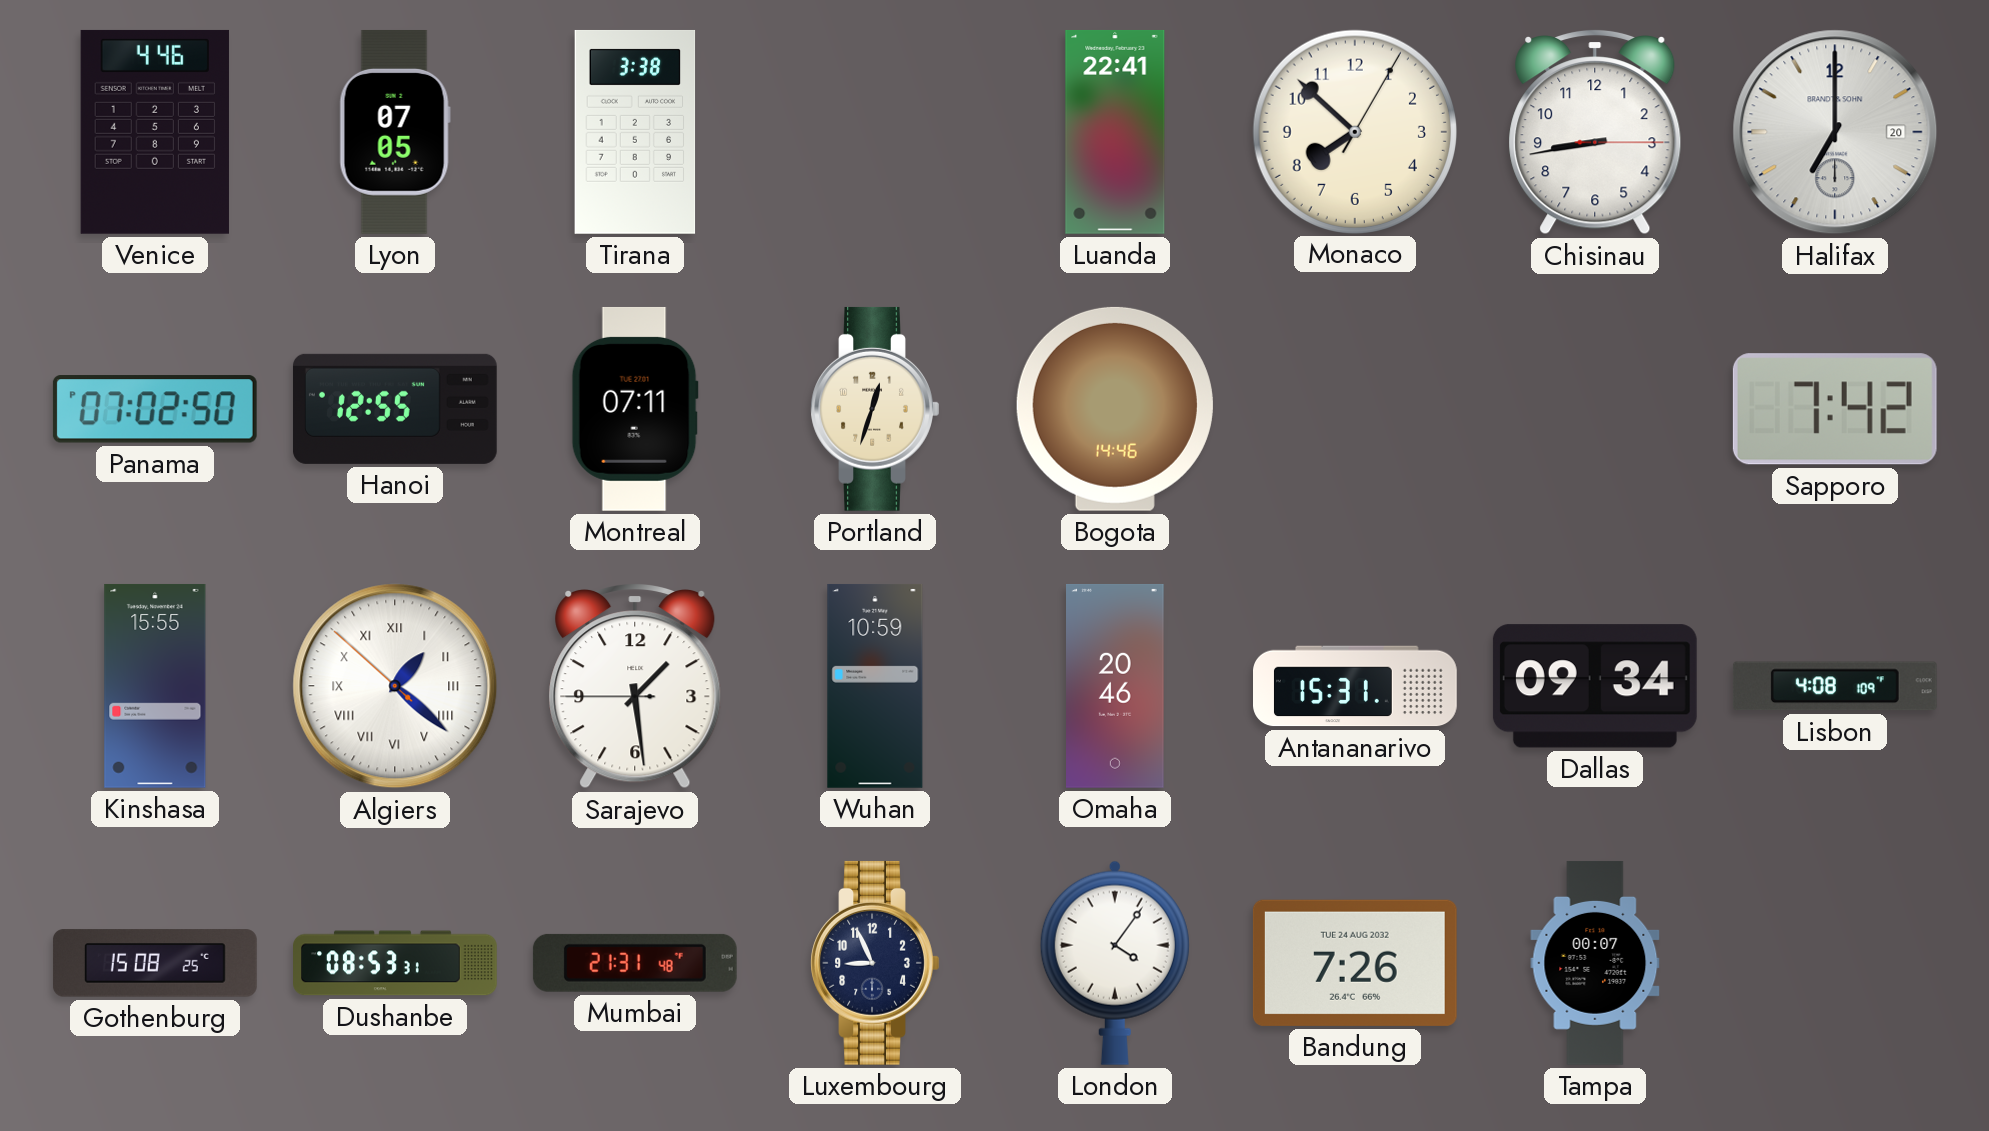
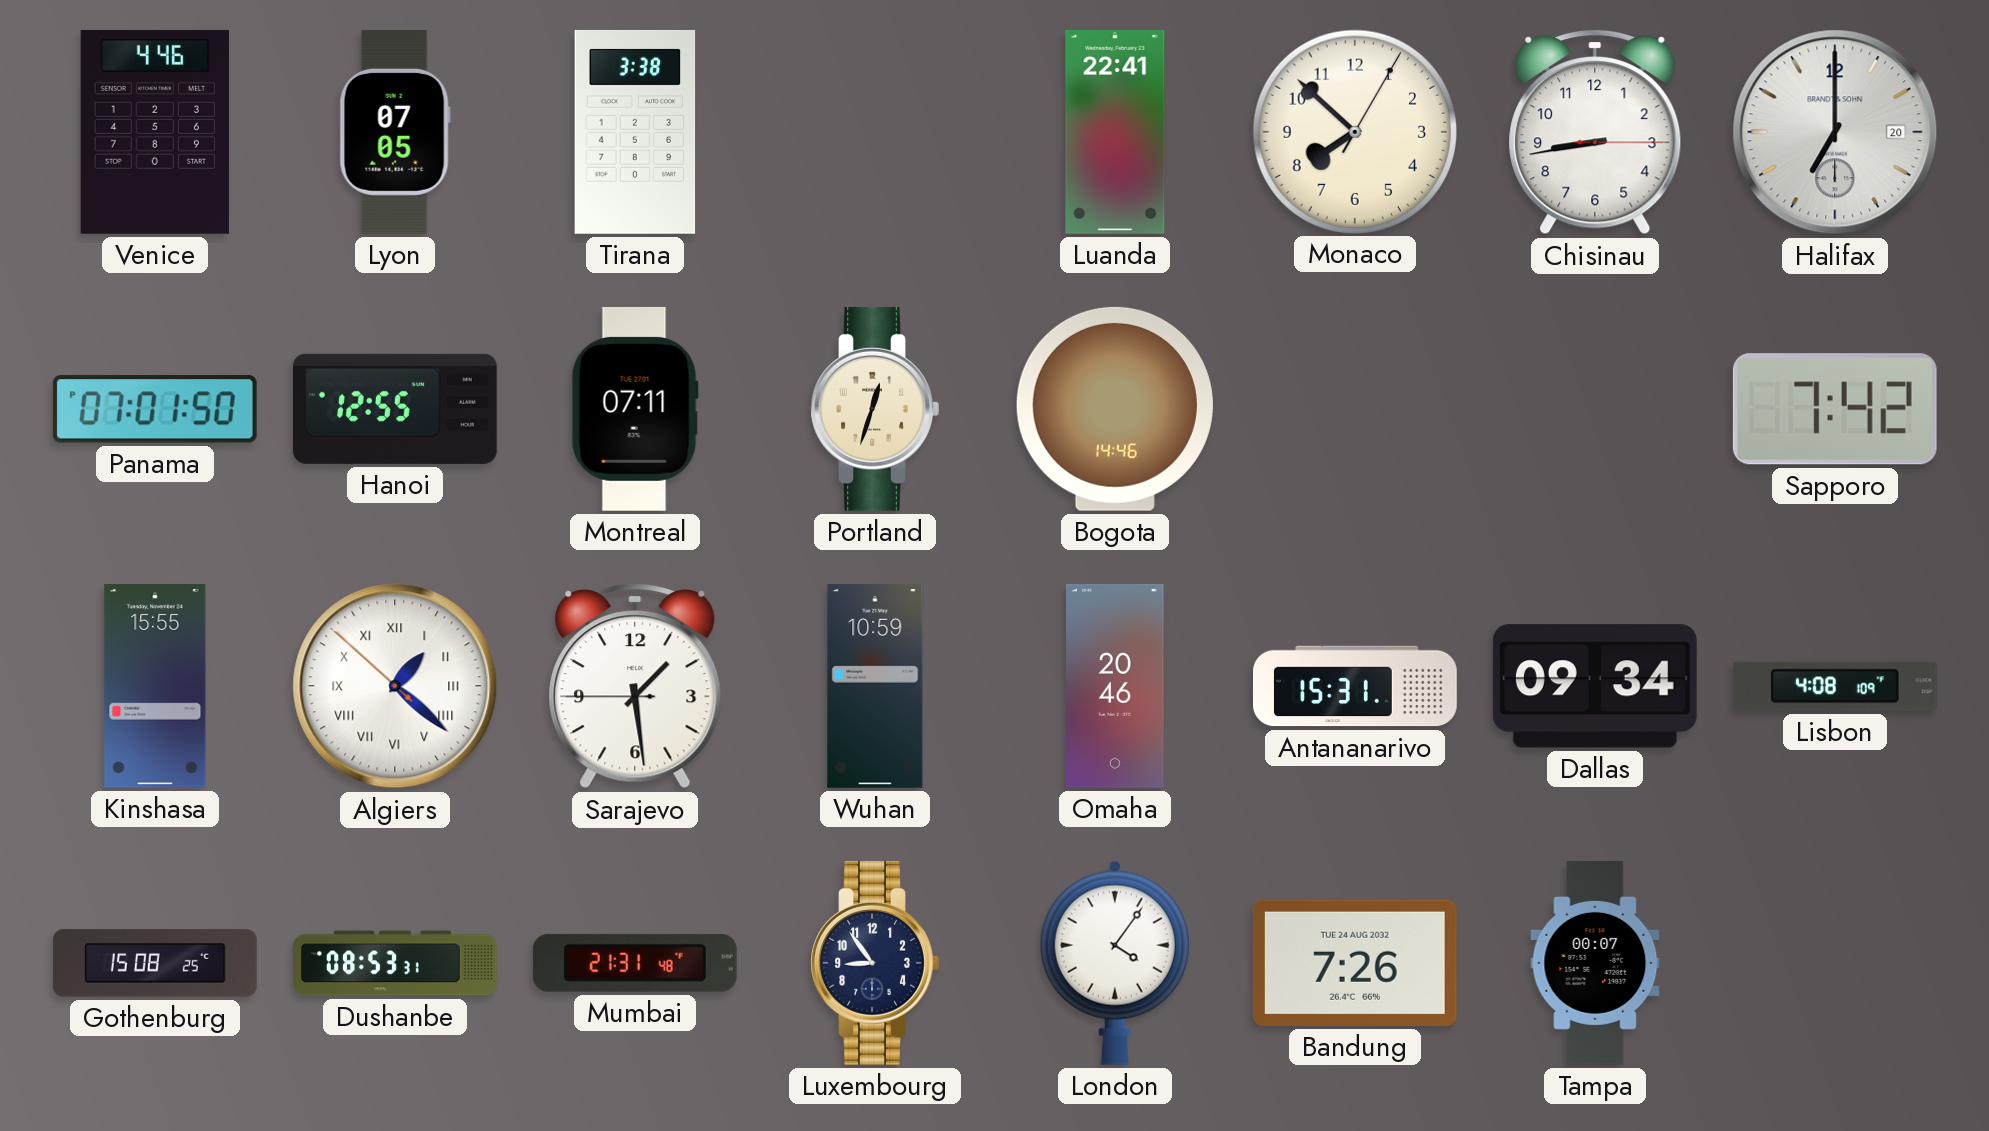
Panama: 07:02 -> 07:01 (155, 409)
Luxembourg: 8:56 -> 8:54 (875, 963)
